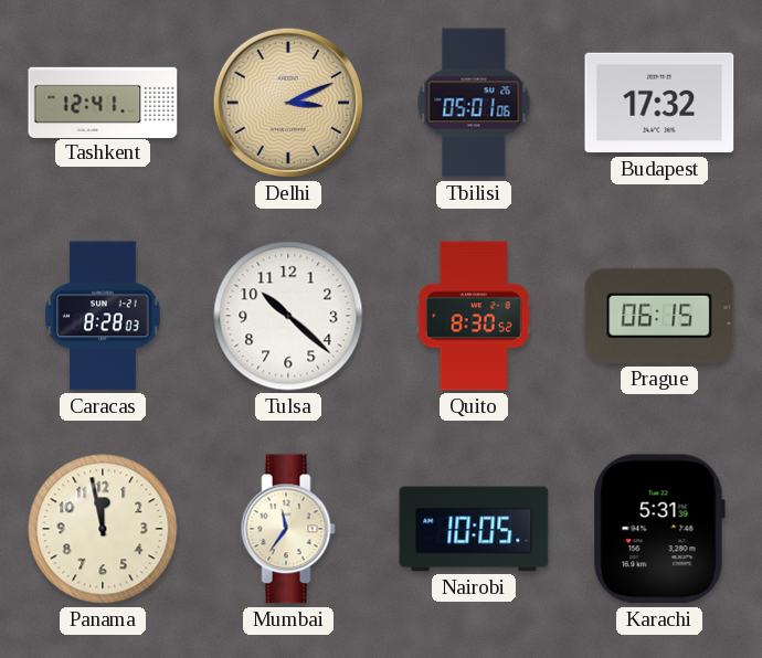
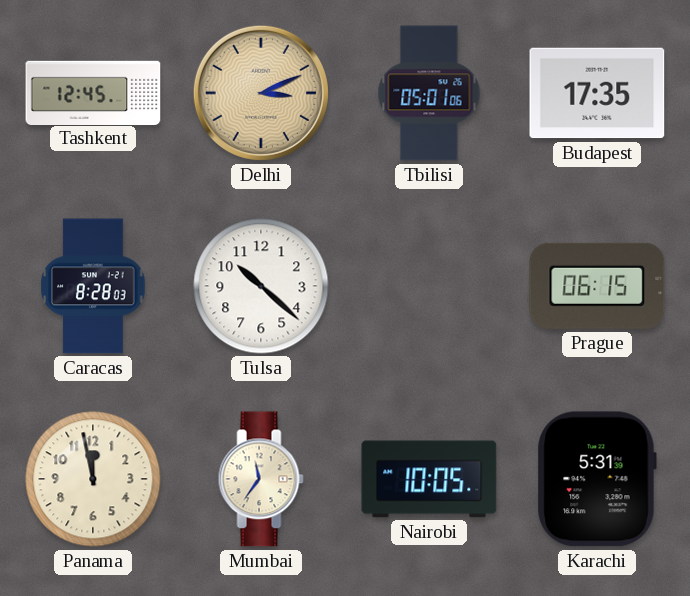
Tashkent: 12:41 -> 12:45 (93, 92)
Budapest: 17:32 -> 17:35 (597, 93)
Quito: 8:30 -> none (474, 316)
